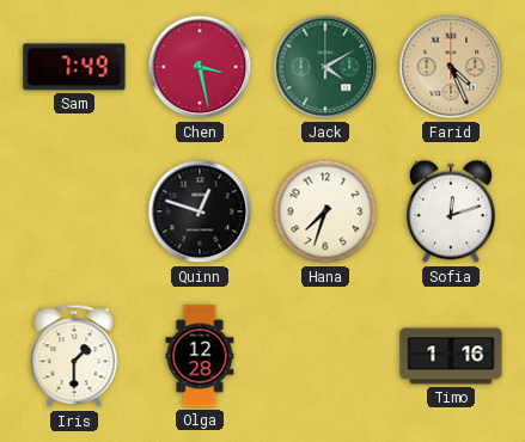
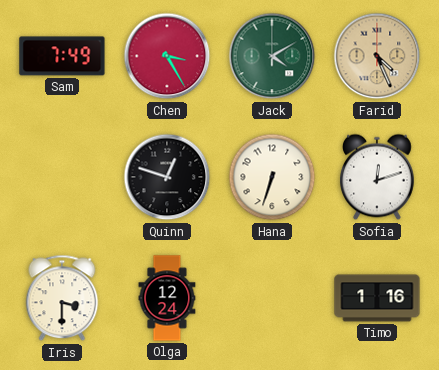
Chen: 3:28 -> 3:25 (167, 56)
Hana: 7:33 -> 6:33 (272, 177)
Iris: 1:30 -> 3:30 (62, 298)
Olga: 12:28 -> 12:24 (167, 298)
